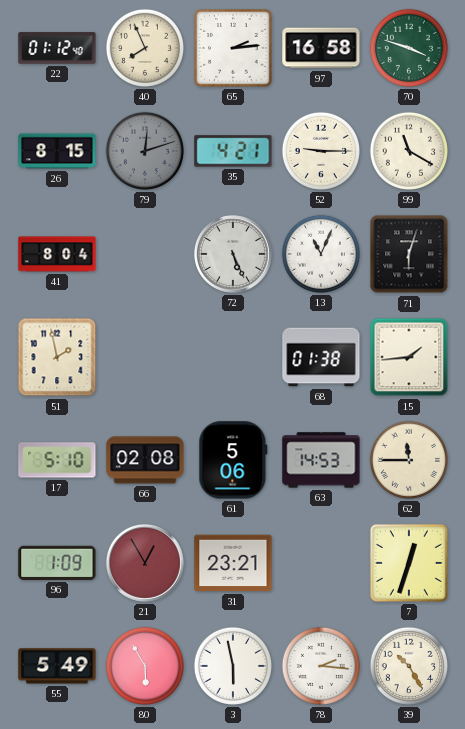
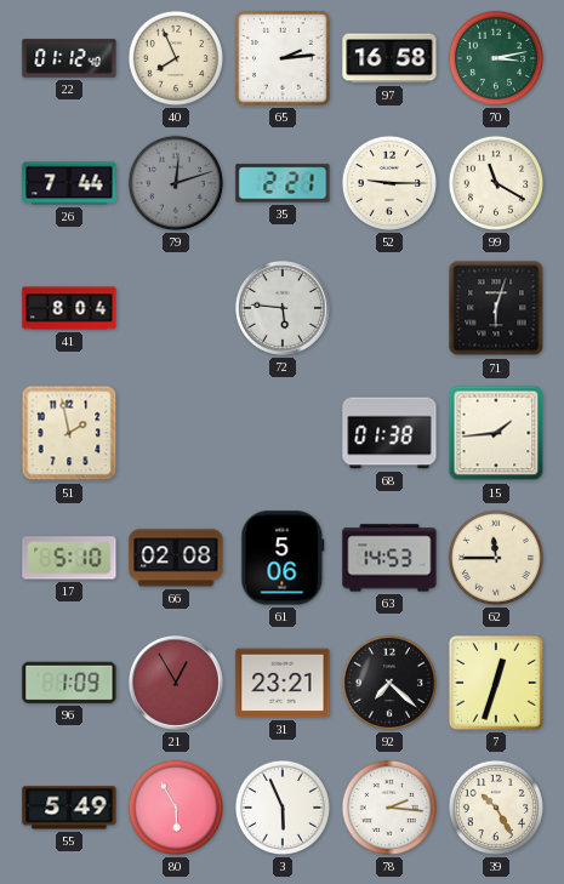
70: 3:48 -> 3:13 (496, 58)
26: 8:15 -> 7:44 (69, 183)
35: 4:21 -> 2:21 (283, 183)
72: 5:26 -> 5:46 (283, 308)
13: 11:04 -> none (321, 254)
92: none -> 7:22 (389, 683)
3: 5:58 -> 5:56 (283, 808)
